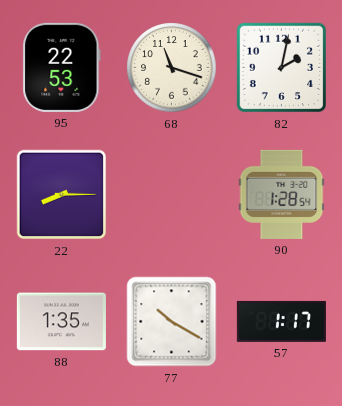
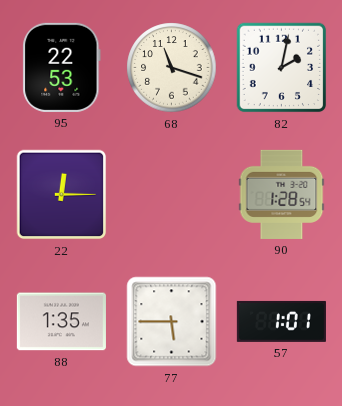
22: 8:15 -> 12:15 (62, 195)
77: 10:20 -> 5:45 (172, 322)
57: 1:17 -> 1:01 (281, 321)
